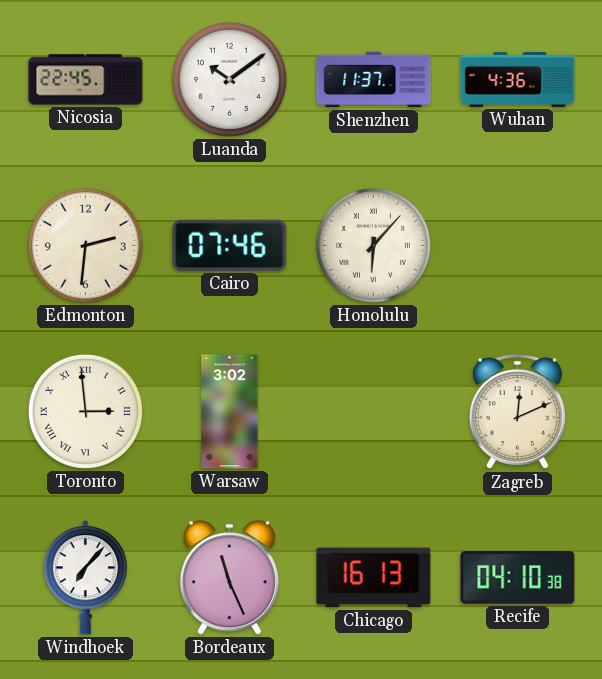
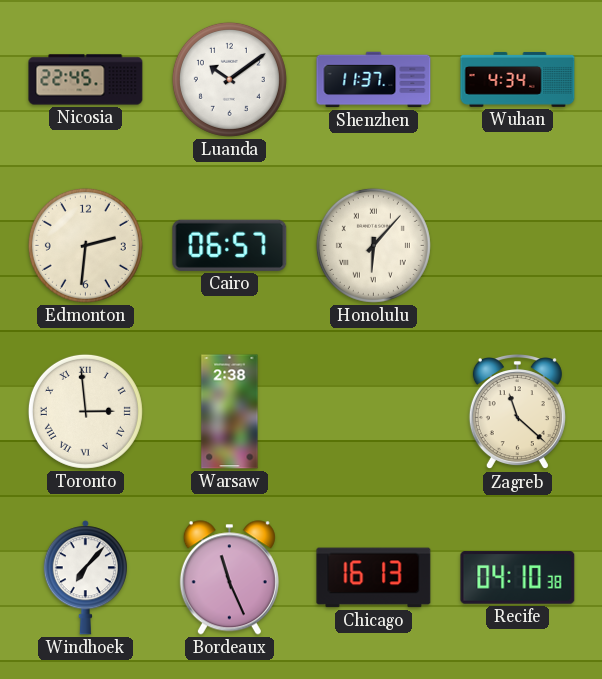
Wuhan: 4:36 -> 4:34 (518, 79)
Cairo: 07:46 -> 06:57 (230, 245)
Warsaw: 3:02 -> 2:38 (230, 412)
Zagreb: 12:11 -> 11:22 (517, 413)
